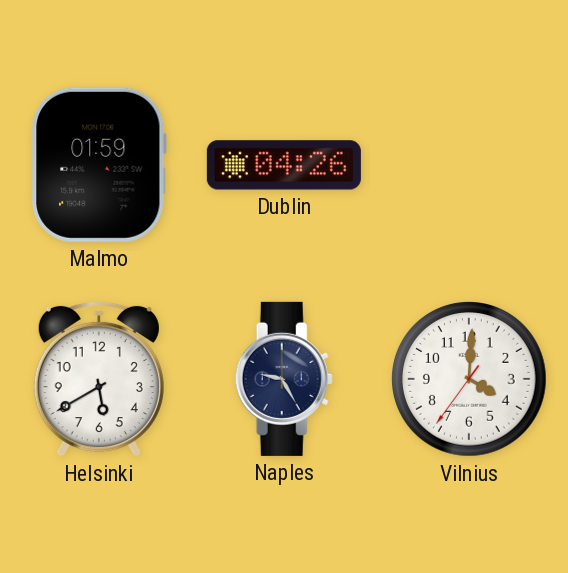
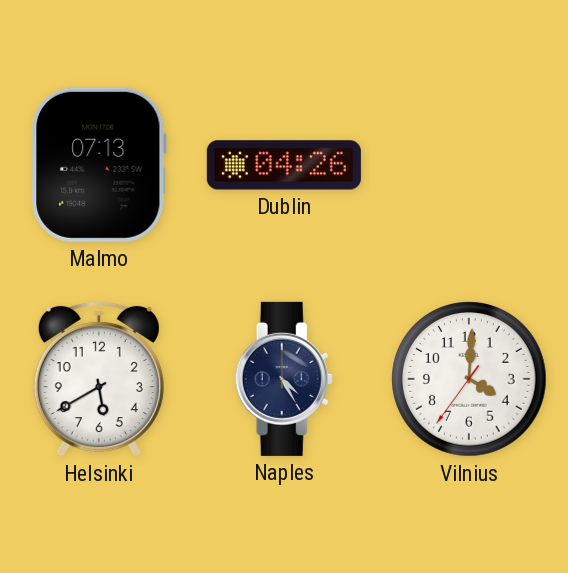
Malmo: 01:59 -> 07:13 (99, 165)
Naples: 9:25 -> 4:25 (284, 379)
